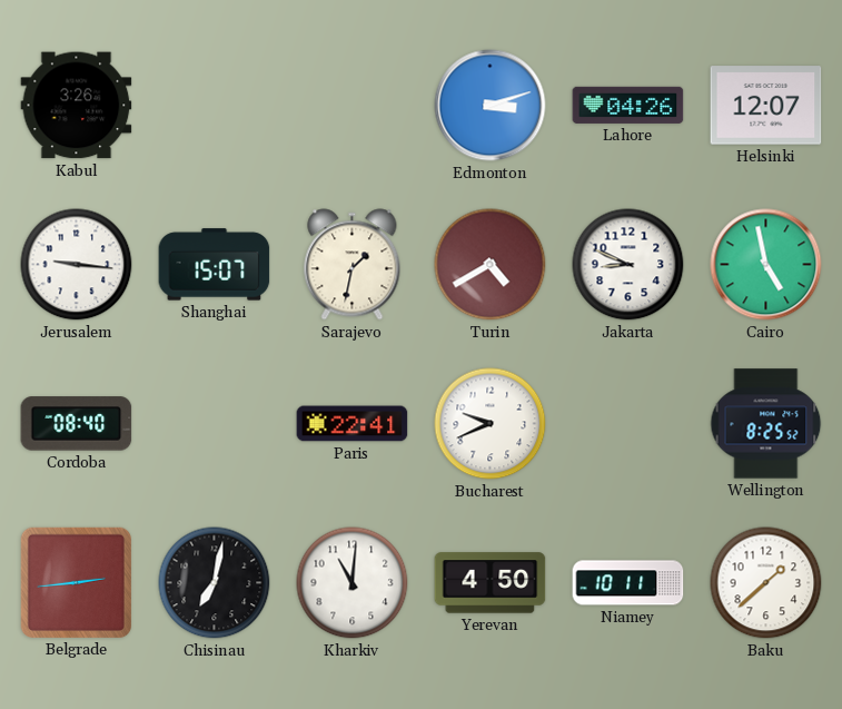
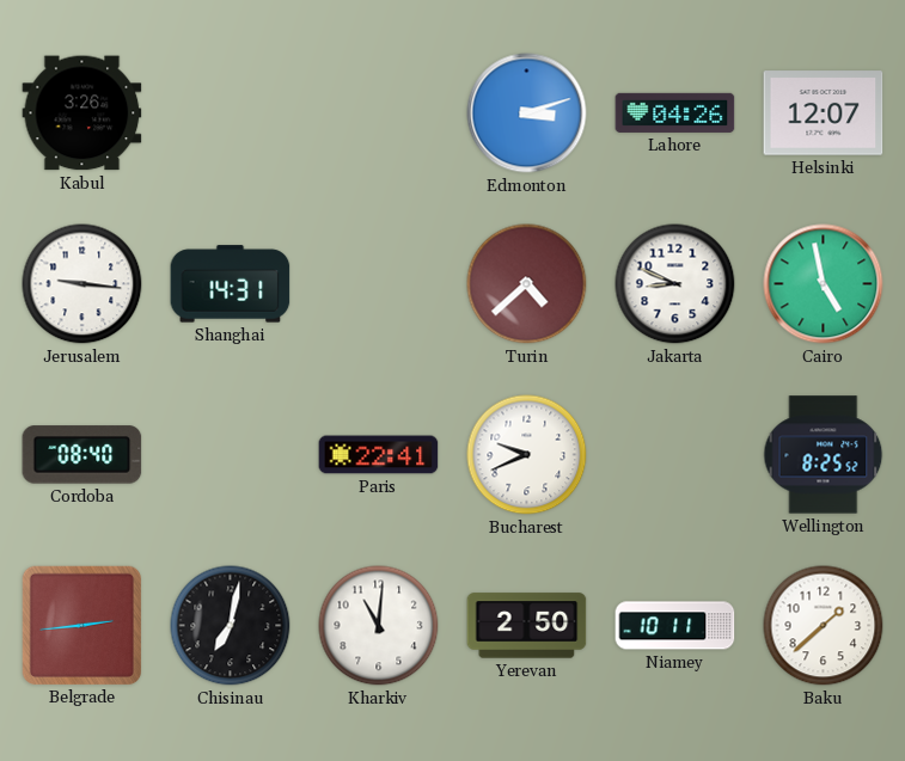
Shanghai: 15:07 -> 14:31 (231, 284)
Sarajevo: 1:32 -> none (353, 265)
Turin: 4:40 -> 4:38 (527, 284)
Yerevan: 4:50 -> 2:50 (527, 626)
